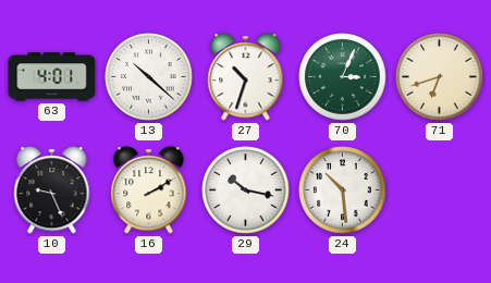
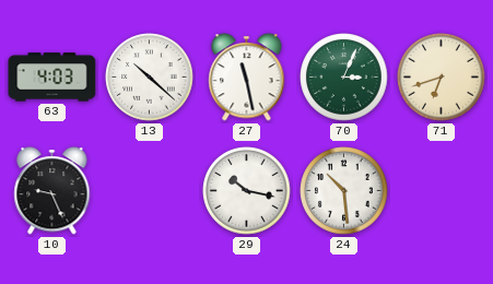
63: 4:01 -> 4:03 (52, 78)
27: 10:33 -> 11:28 (247, 78)
16: 2:10 -> none (149, 190)
